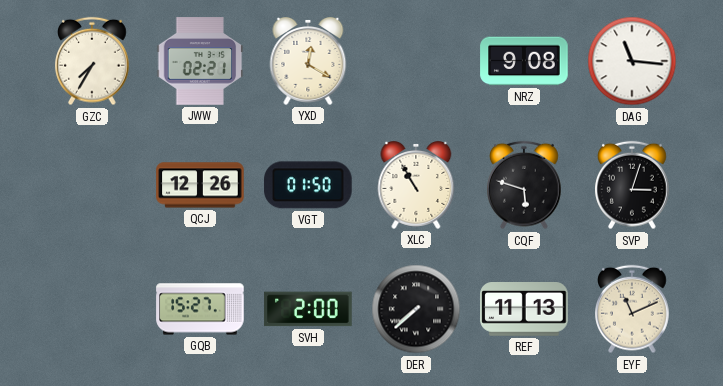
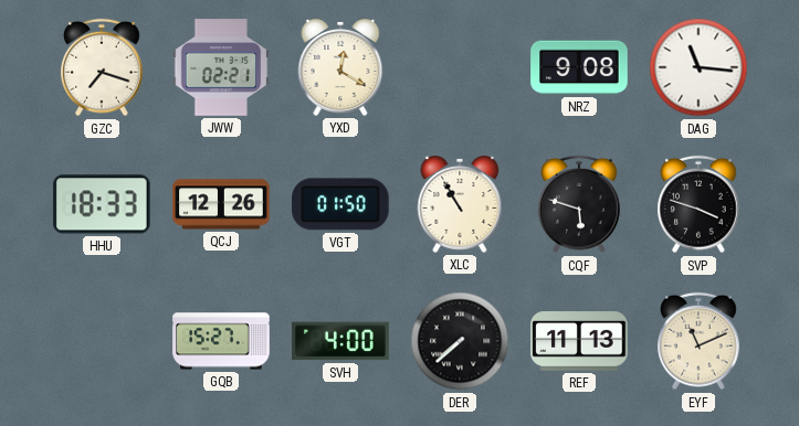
GZC: 7:35 -> 7:18 (103, 67)
HHU: none -> 18:33 (103, 204)
SVP: 3:03 -> 3:48 (700, 204)
SVH: 2:00 -> 4:00 (340, 341)
